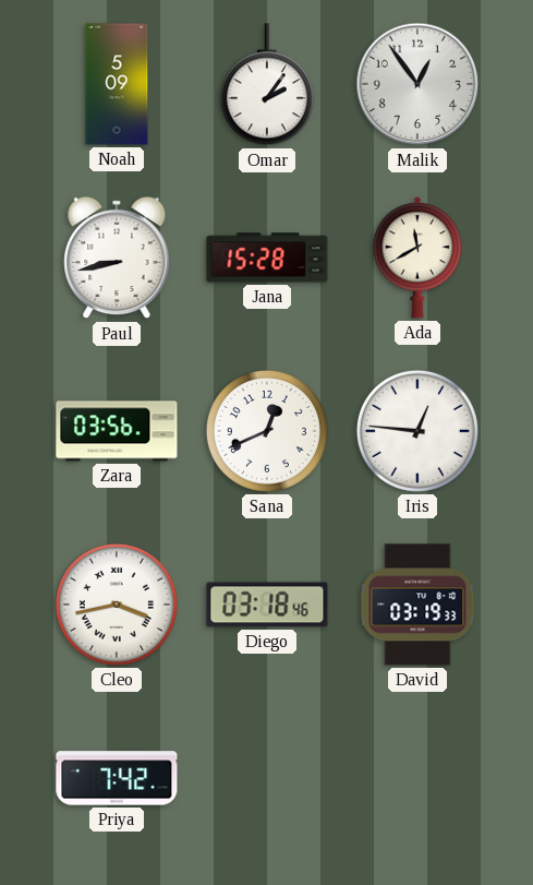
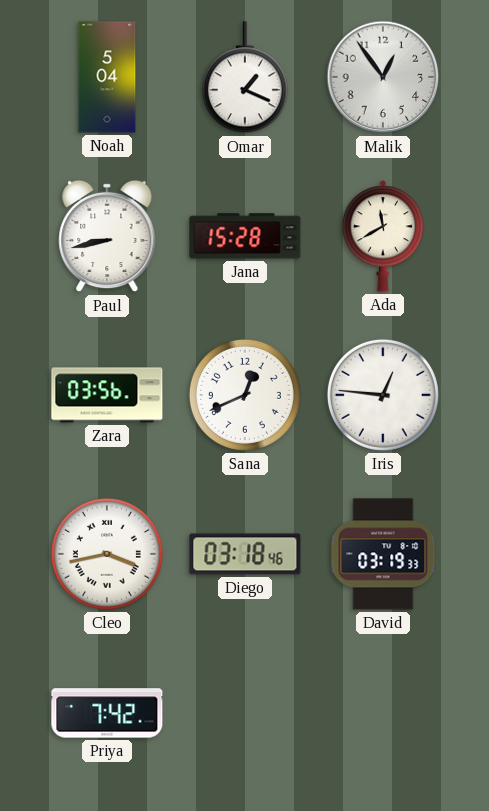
Noah: 5:09 -> 5:04 (107, 77)
Omar: 2:06 -> 1:19 (245, 78)
